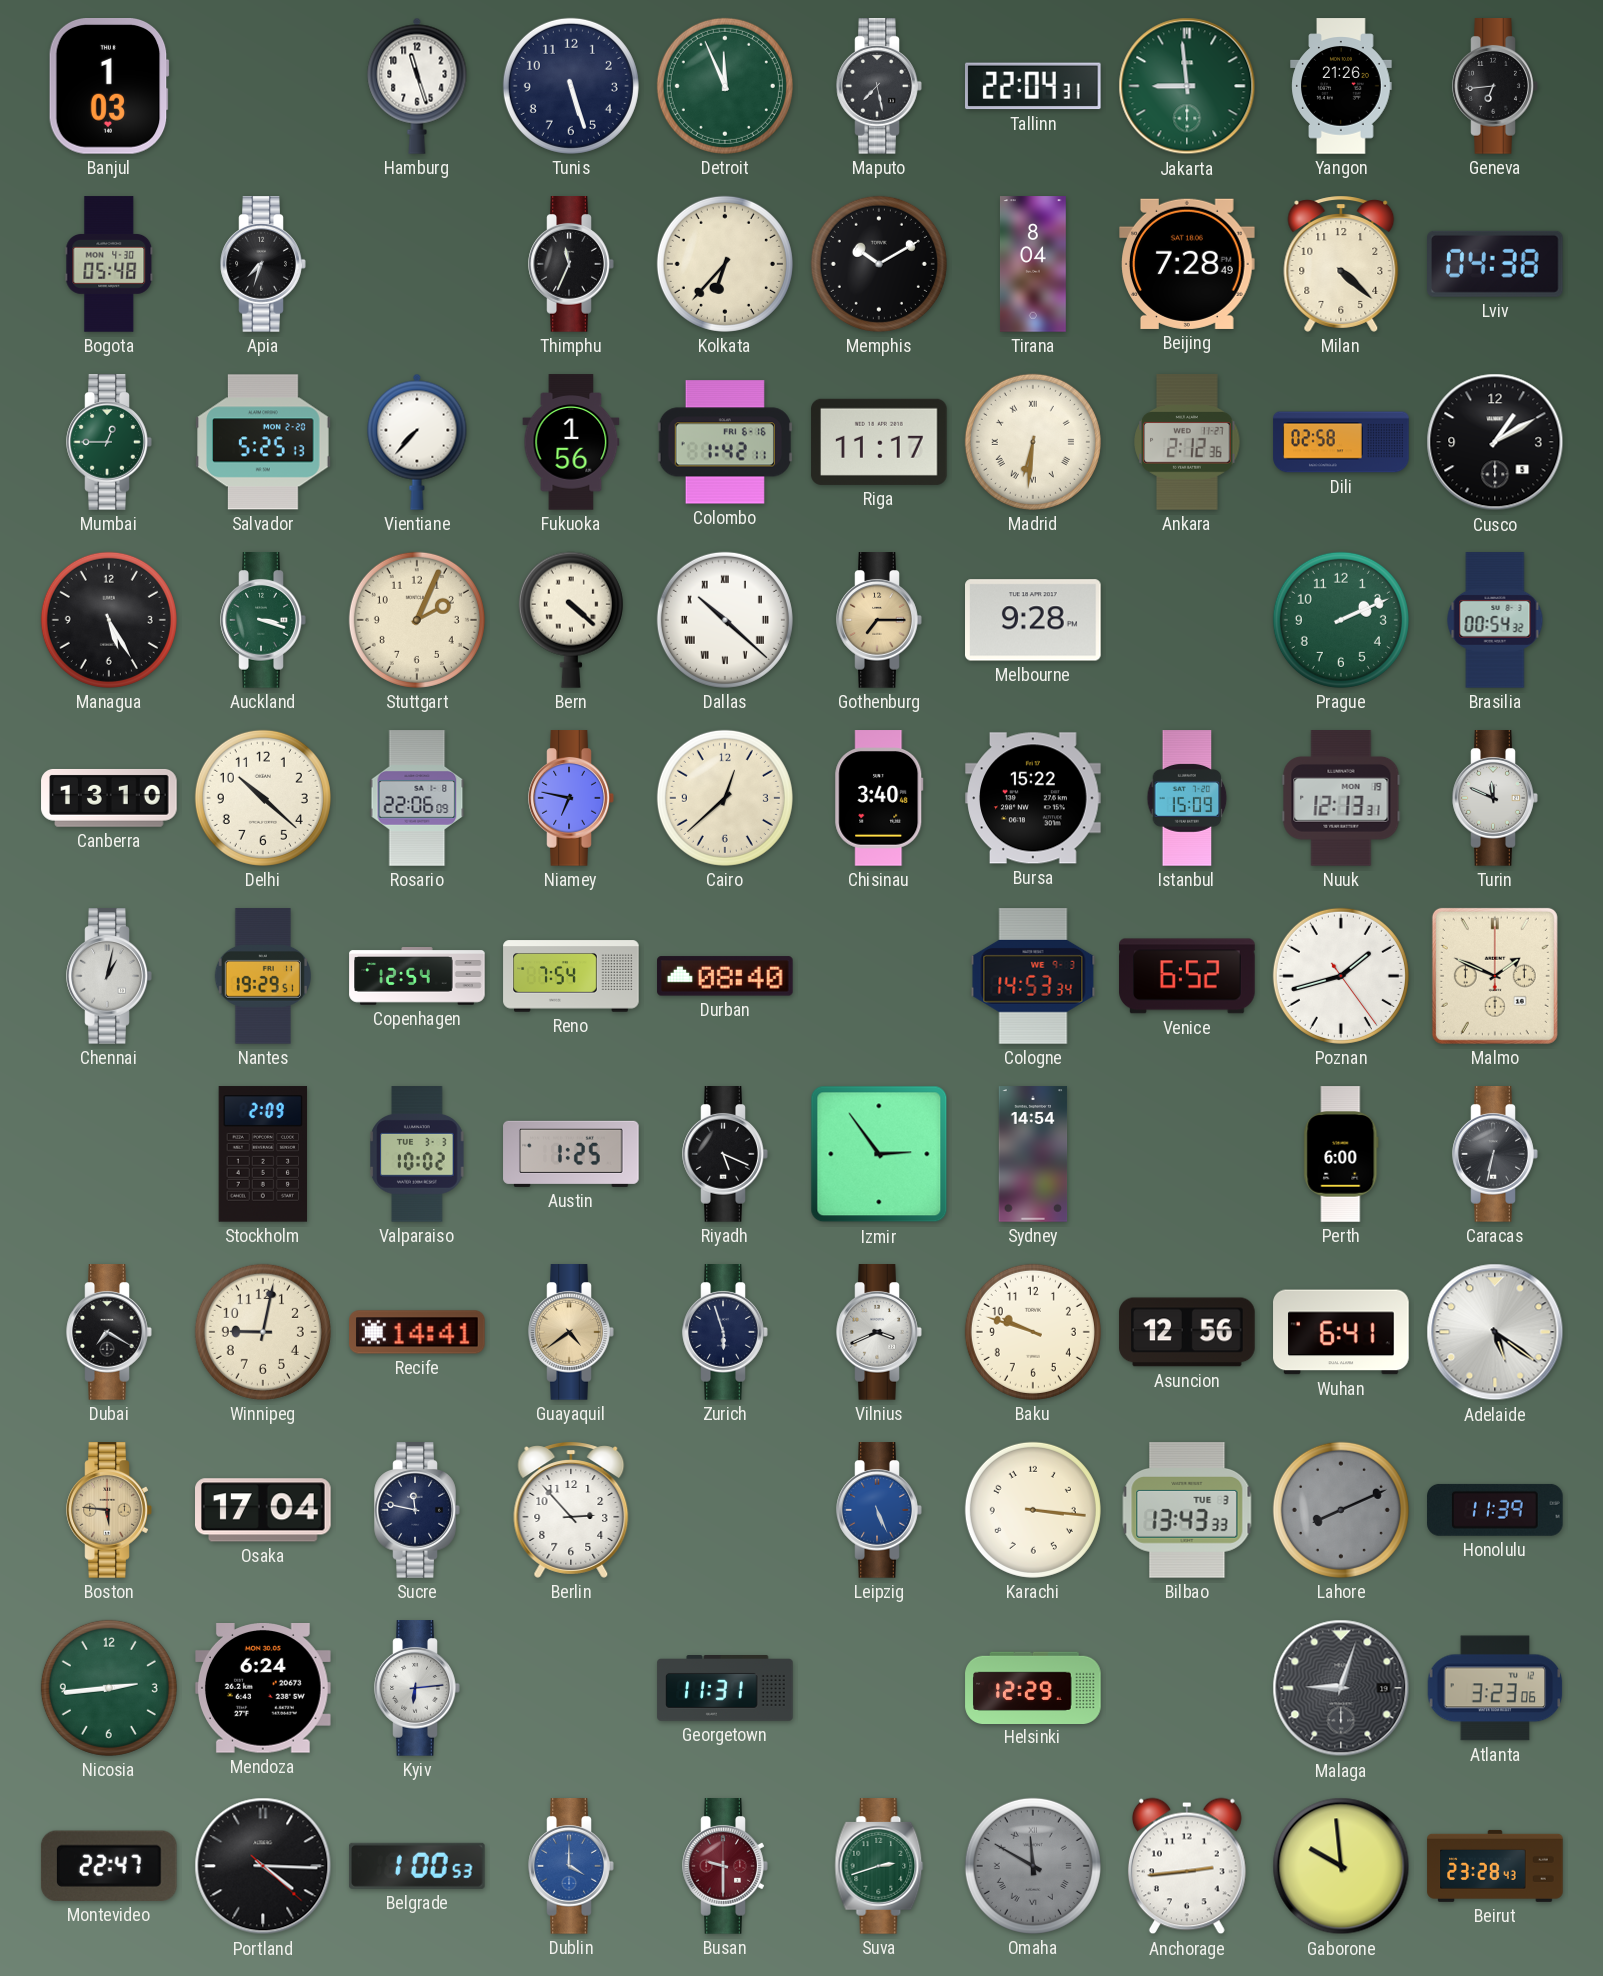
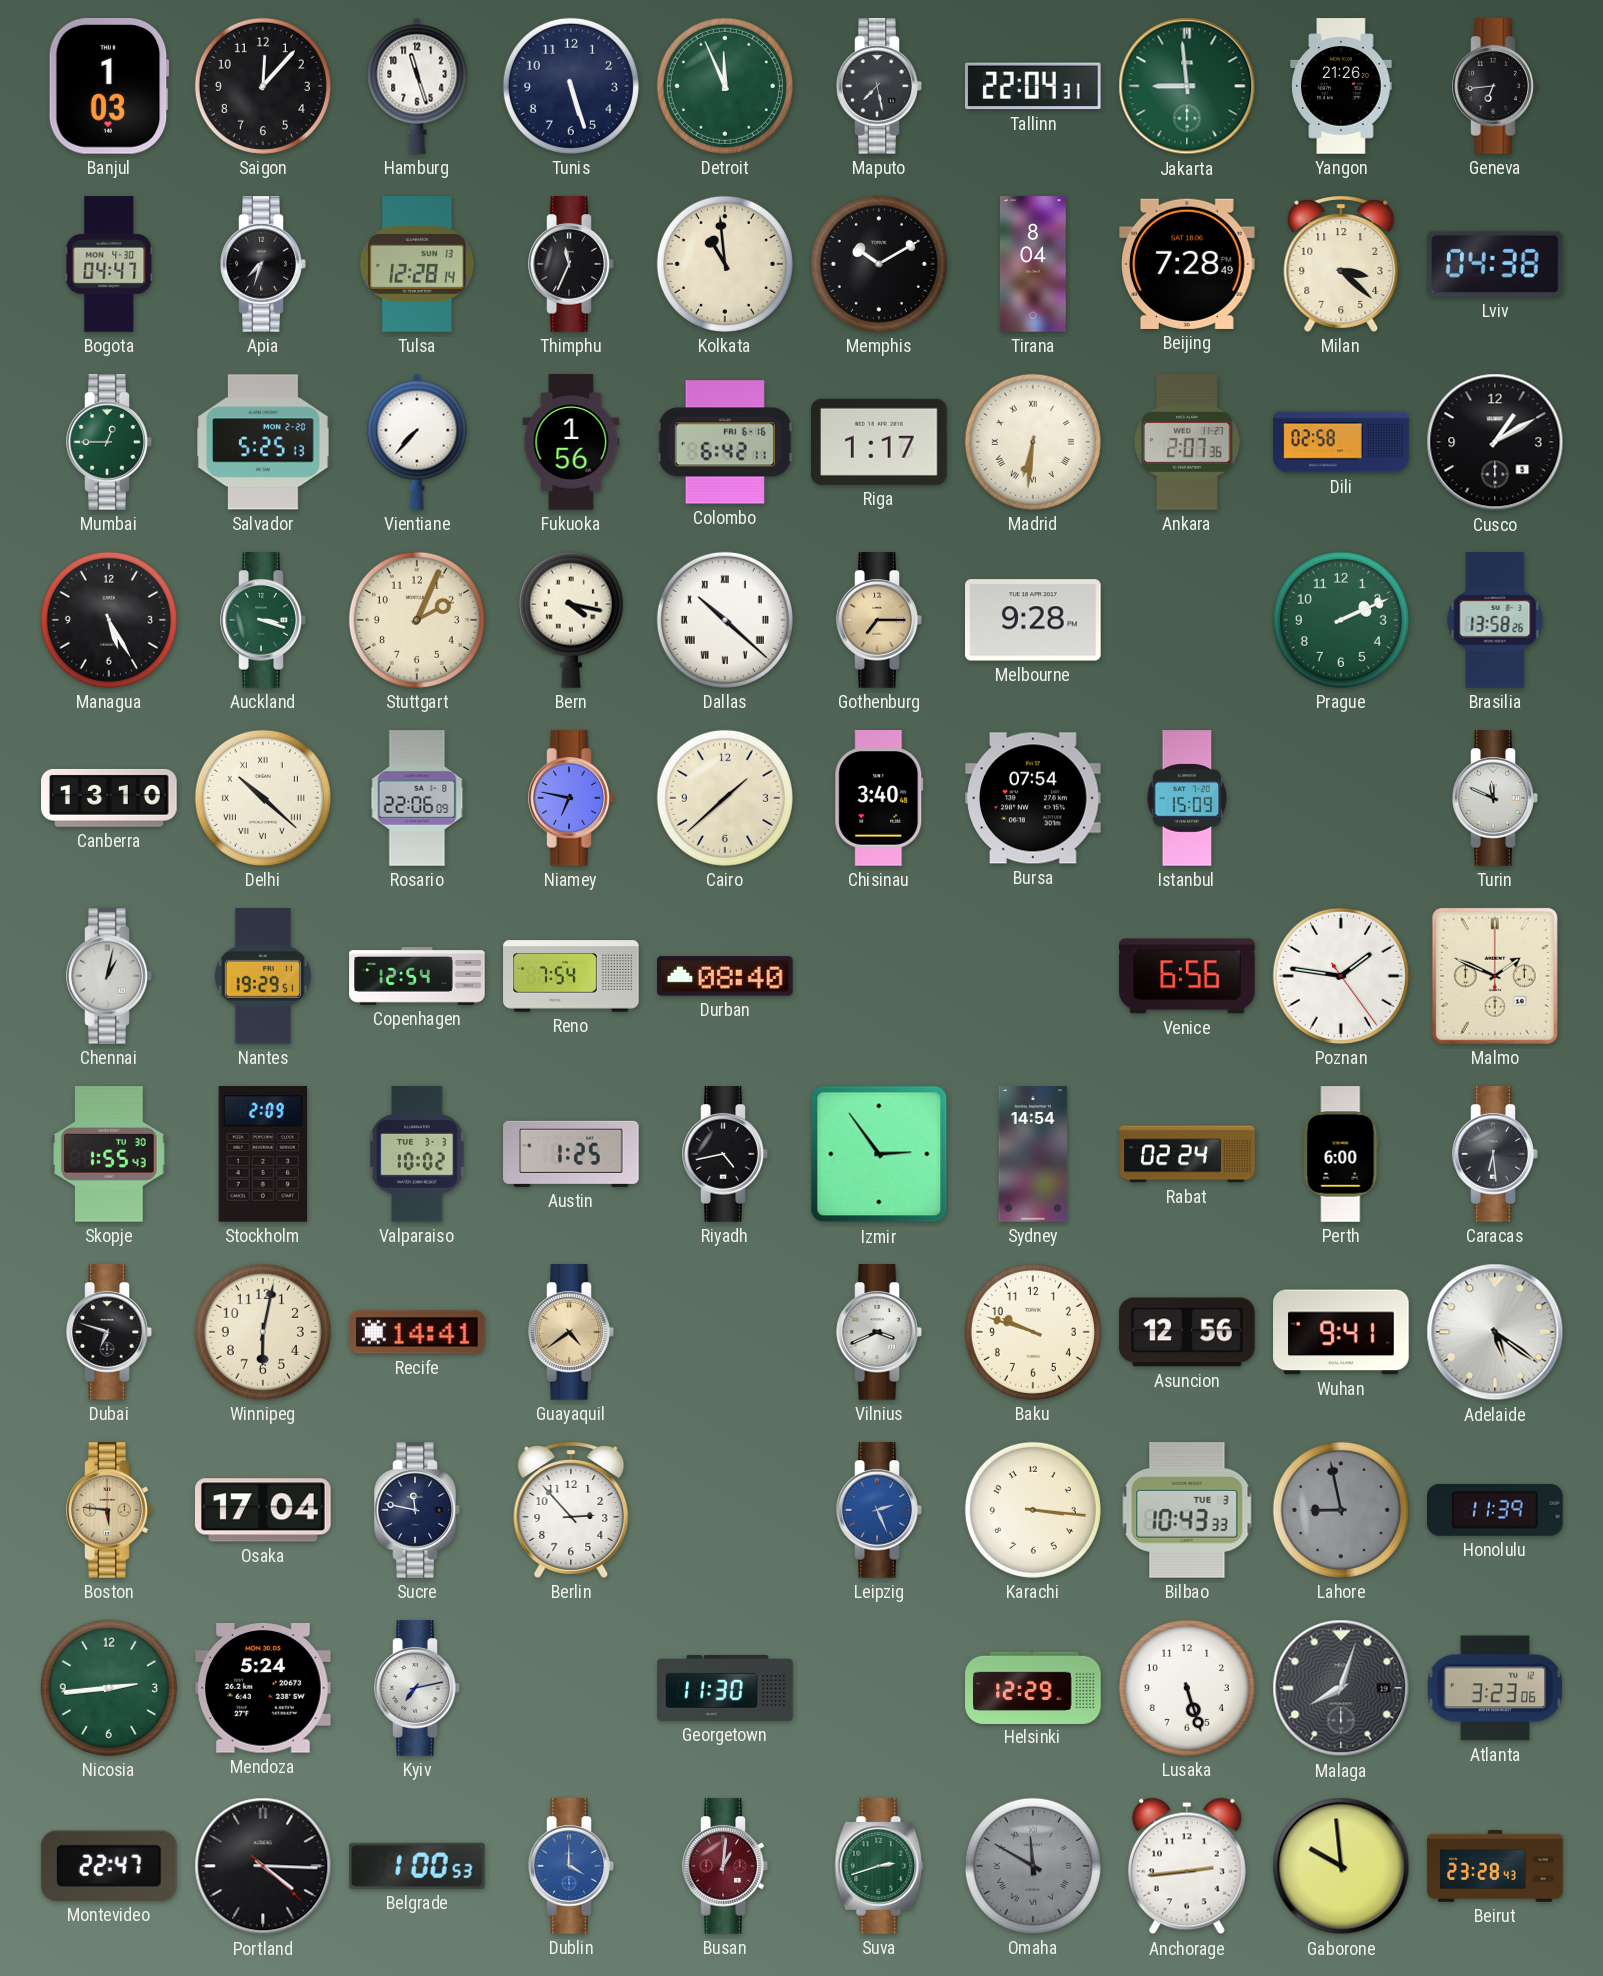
Saigon: none -> 12:07 (263, 86)
Bogota: 05:48 -> 04:47 (109, 264)
Tulsa: none -> 12:28 (417, 264)
Kolkata: 6:37 -> 10:59 (725, 264)
Milan: 4:22 -> 3:22 (1341, 264)
Colombo: 1:42 -> 6:42 (725, 442)
Riga: 11:17 -> 1:17 (879, 442)
Ankara: 2:12 -> 2:07 (1187, 442)
Bern: 4:22 -> 4:17 (571, 620)
Brasilia: 00:54 -> 13:58 (1495, 620)
Delhi numerals: Arabic -> Roman (263, 798)
Cairo: 12:38 -> 1:38 (725, 798)
Bursa: 15:22 -> 07:54 (1033, 798)
Nuuk: 12:13 -> none (1341, 798)
Cologne: 14:53 -> none (1033, 976)
Venice: 6:52 -> 6:56 (1187, 976)
Poznan: 1:42 -> 1:46 (1341, 976)
Skopje: none -> 1:55 (109, 1154)
Riyadh: 5:19 -> 4:43 (725, 1154)
Rabat: none -> 02:24 (1187, 1154)
Caracas: 6:32 -> 6:29 (1495, 1154)
Dubai: 7:20 -> 6:48 (109, 1332)
Winnipeg: 9:02 -> 6:02 (263, 1332)
Zurich: 5:57 -> none (725, 1332)
Wuhan: 6:41 -> 9:41 (1341, 1332)
Leipzig: 5:26 -> 2:26 (879, 1510)
Bilbao: 13:43 -> 10:43 (1187, 1510)
Lahore: 8:11 -> 8:58 (1341, 1510)
Mendoza: 6:24 -> 5:24 (264, 1689)
Kyiv: 6:14 -> 7:13 (417, 1688)
Georgetown: 11:31 -> 11:30 (725, 1688)
Lusaka: none -> 5:27 (1187, 1688)
Malaga: 9:03 -> 8:03 (1341, 1688)
Busan: 9:30 -> 1:01 (725, 1866)
